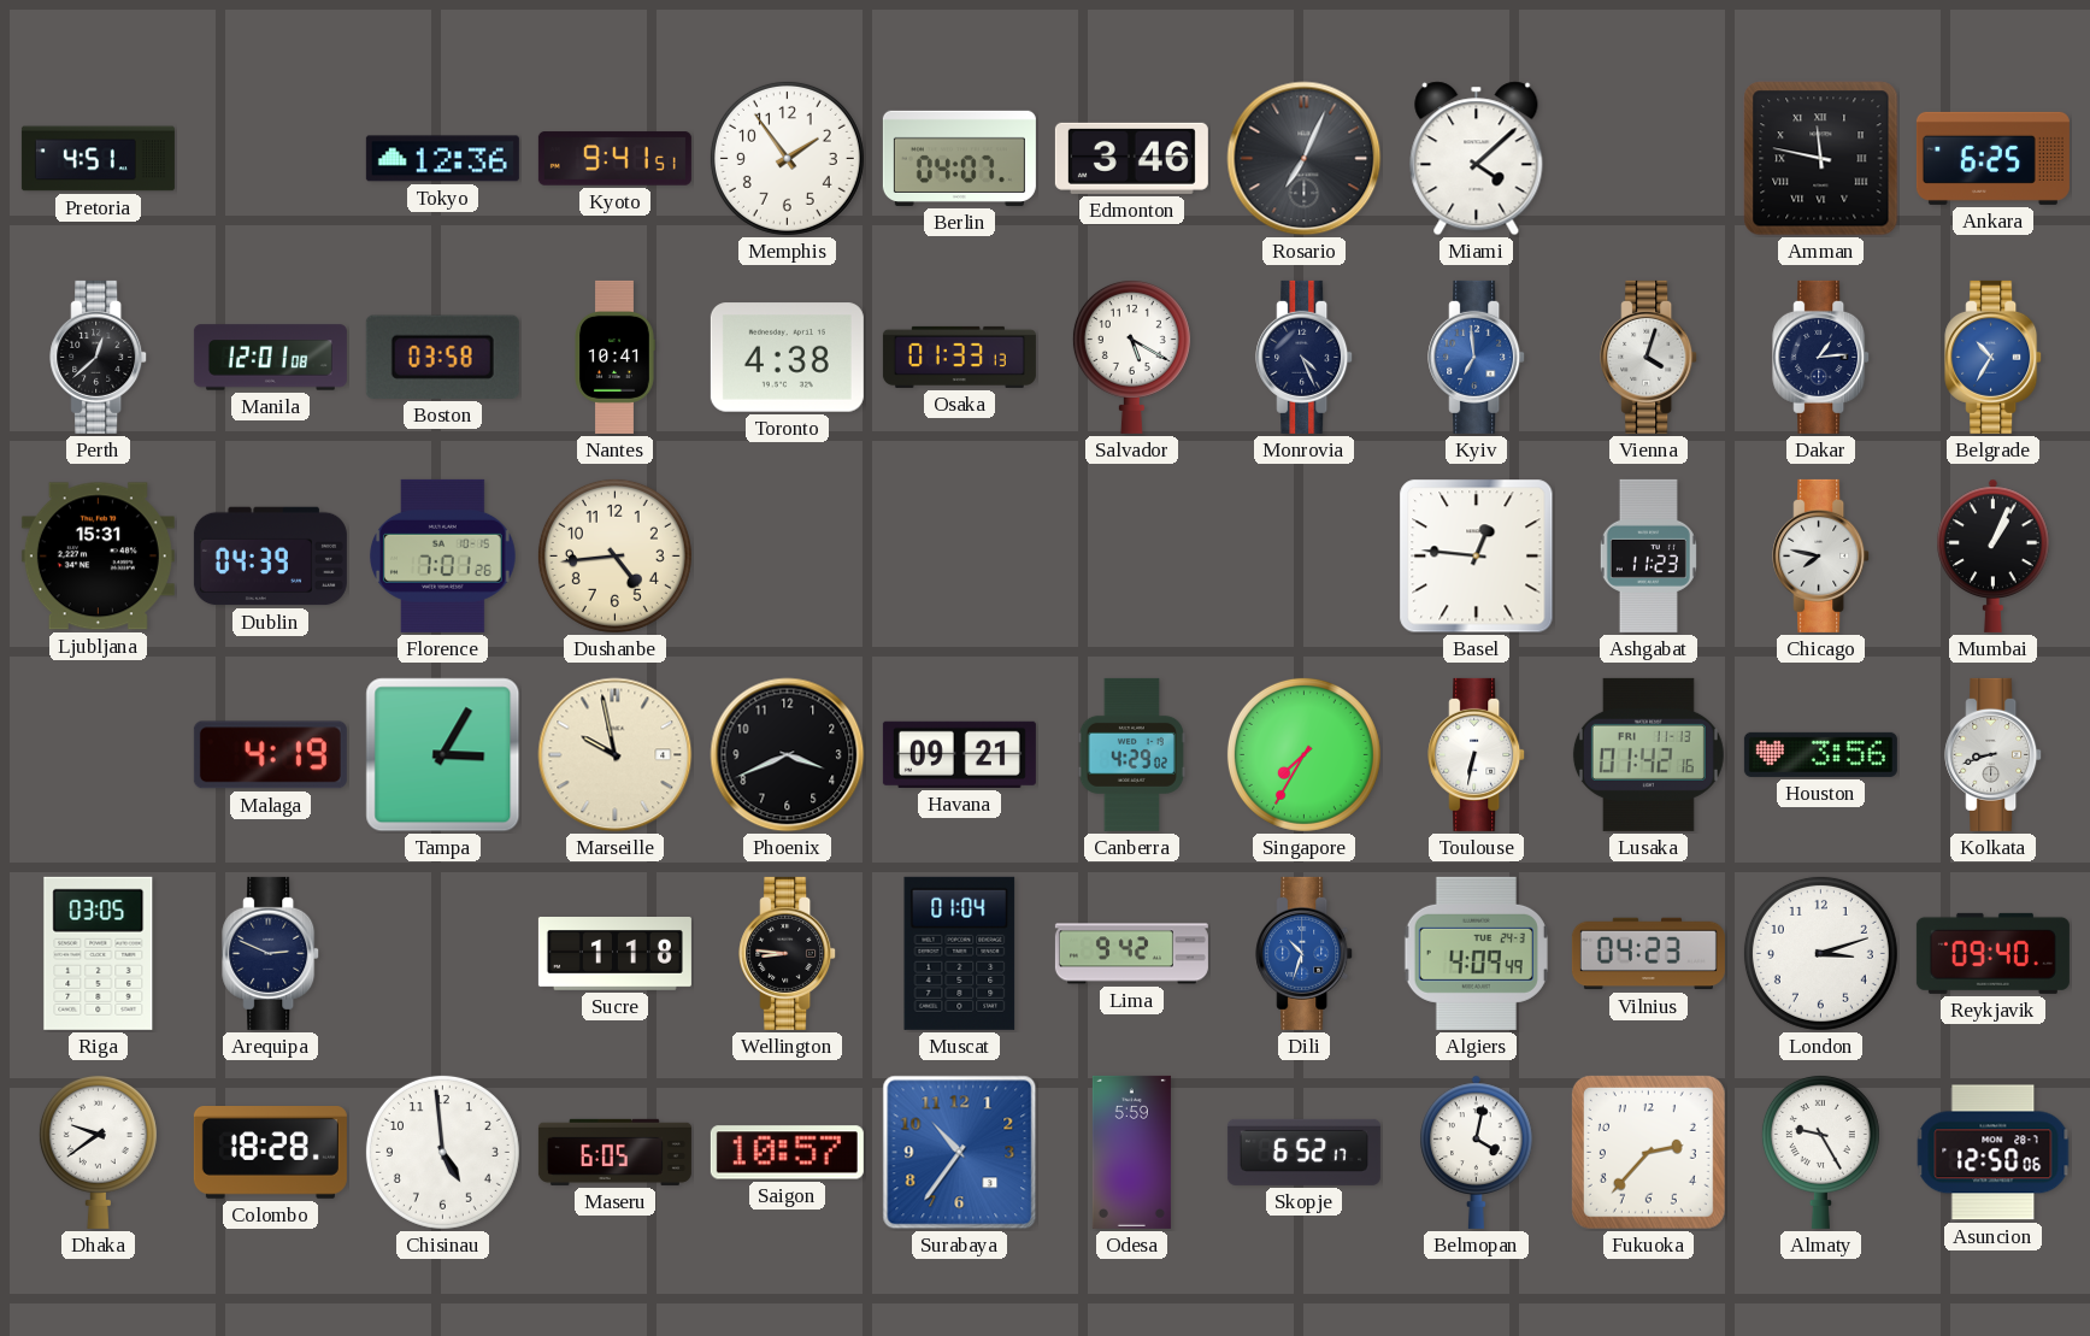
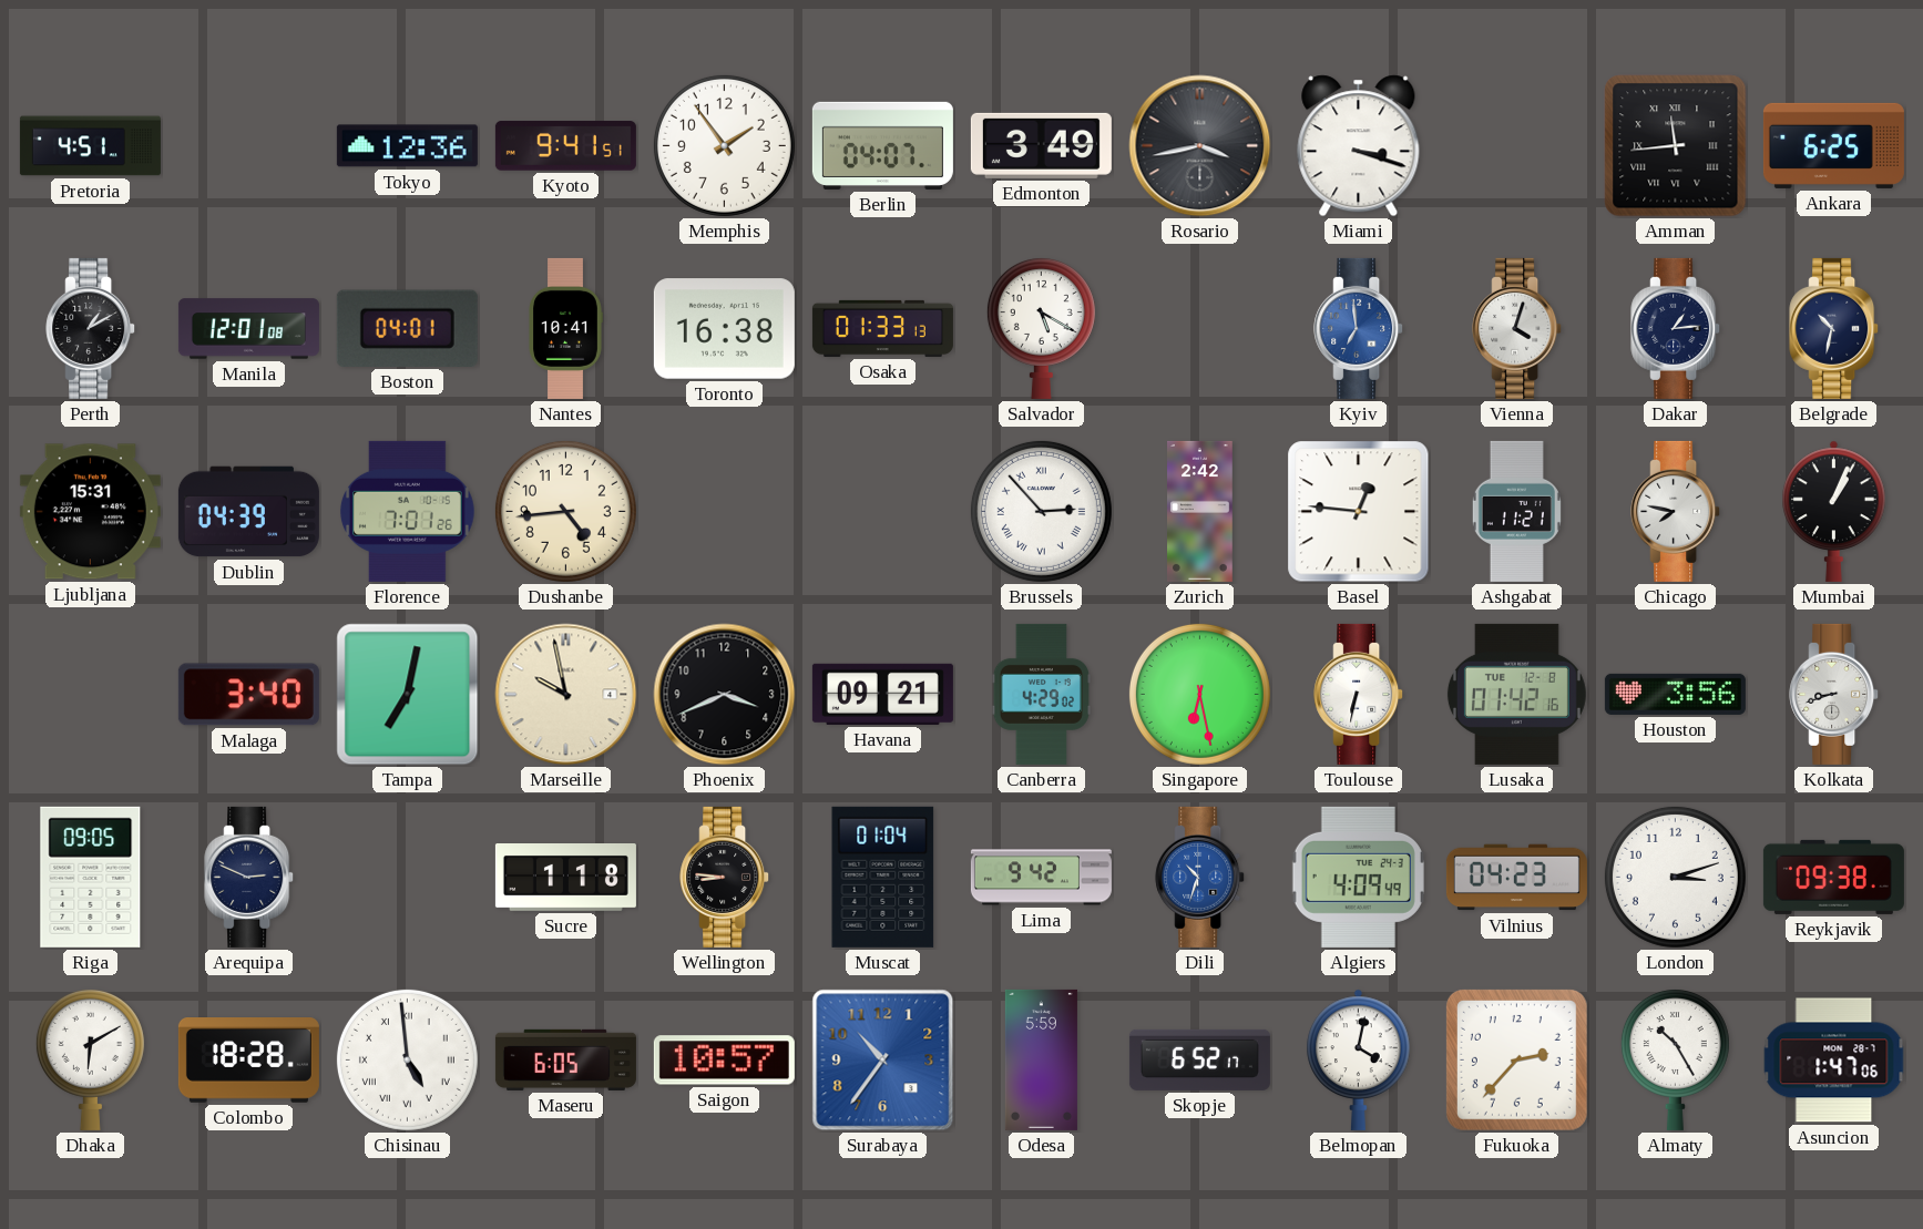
Edmonton: 3:46 -> 3:49 (1041, 145)
Rosario: 7:04 -> 3:43 (1200, 146)
Miami: 4:08 -> 3:18 (1359, 146)
Amman: 11:47 -> 11:44 (1676, 146)
Perth: 12:38 -> 1:10 (91, 328)
Boston: 03:58 -> 04:01 (407, 328)
Toronto: 4:38 -> 16:38 (724, 329)
Monrovia: 4:26 -> none (1305, 357)
Belgrade: 10:35 -> 10:32 (1834, 328)
Belgrade dial: blue -> navy (1834, 328)
Brussels: none -> 2:53 (1041, 511)
Zurich: none -> 2:42 (1200, 511)
Ashgabat: 11:23 -> 11:21 (1516, 511)
Malaga: 4:19 -> 3:40 (248, 695)
Tampa: 3:05 -> 7:02 (408, 695)
Singapore: 7:35 -> 6:28 (1199, 694)
Lusaka date: FRI 11-13 -> TUE 12-8 (1516, 694)
Riga: 03:05 -> 09:05 (91, 877)
Reykjavik: 09:40 -> 09:38 (1833, 877)
Dhaka: 9:39 -> 6:10 (90, 1059)
Chisinau numerals: Arabic -> Roman (407, 1059)
Almaty: 9:25 -> 10:25 (1675, 1059)
Asuncion: 12:50 -> 1:47 (1834, 1061)
